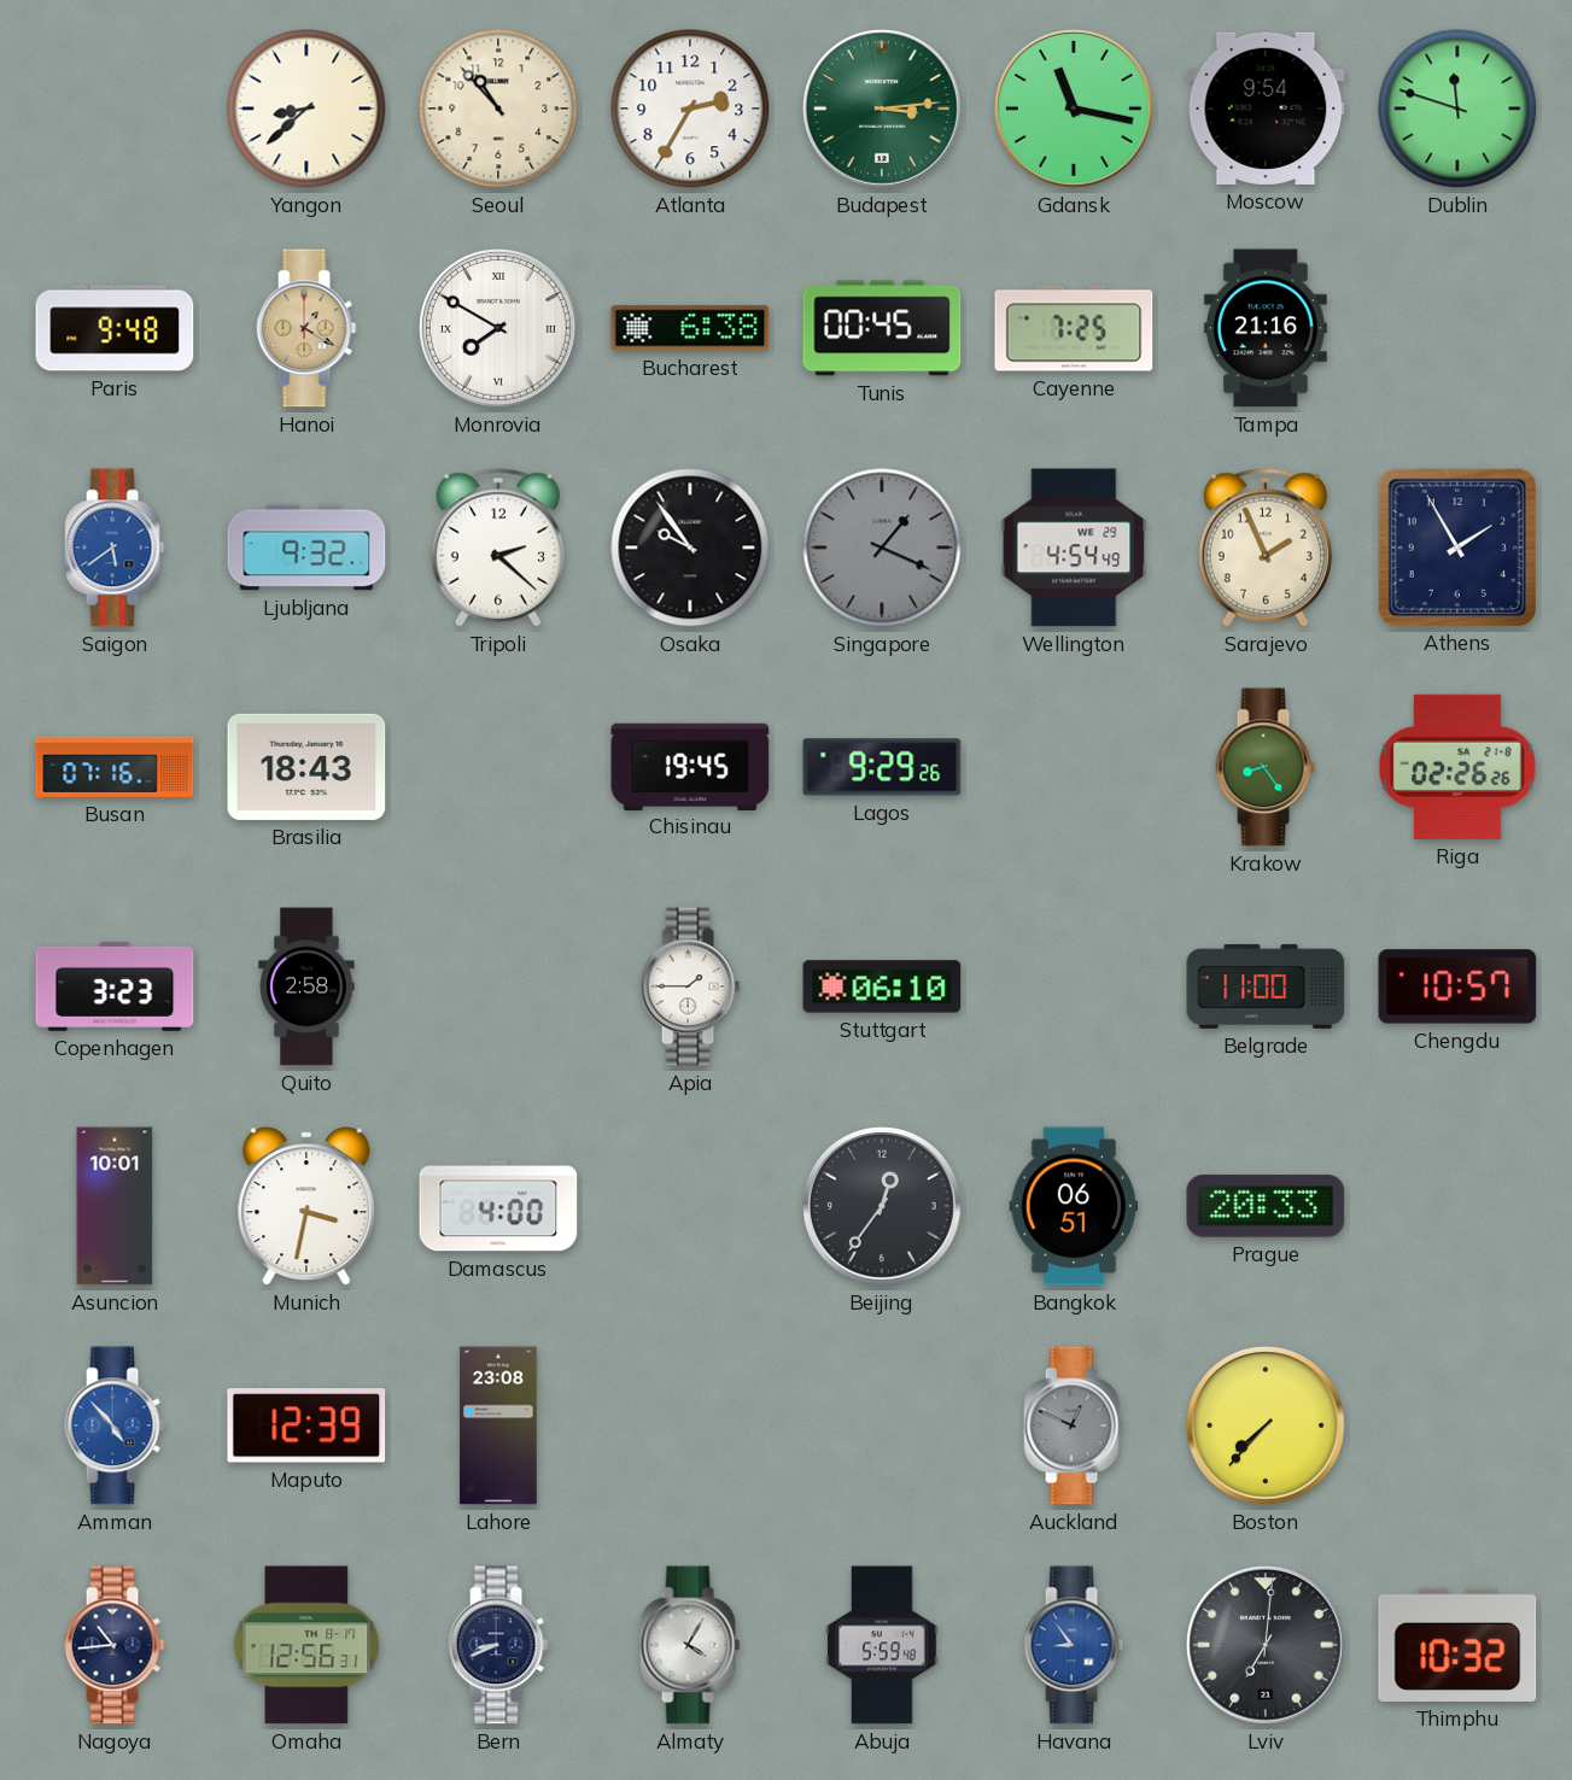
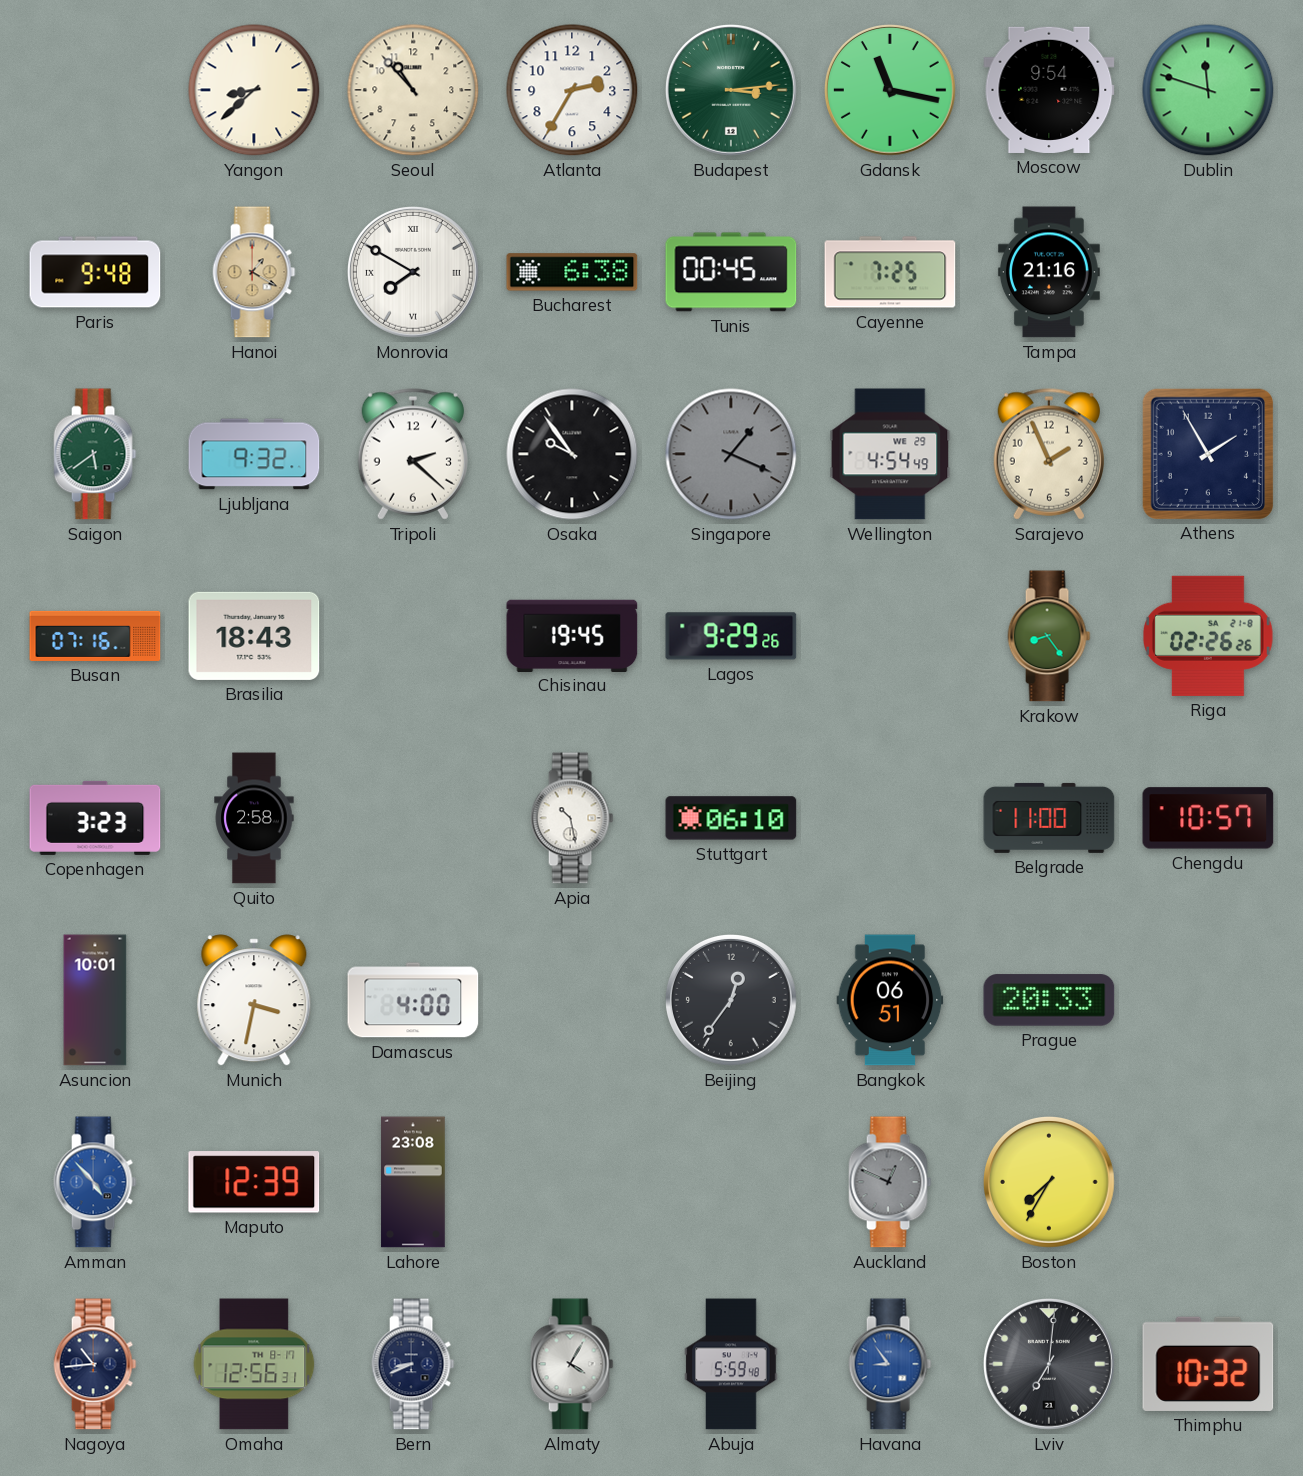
Saigon dial: blue -> green (95, 454)
Apia: 1:45 -> 10:28 (572, 818)
Boston: 7:37 -> 7:35 (1050, 1183)
